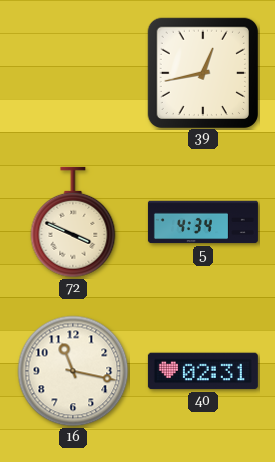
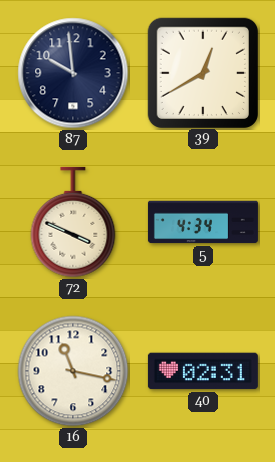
87: none -> 9:59 (73, 73)
39: 12:43 -> 12:40 (202, 72)
